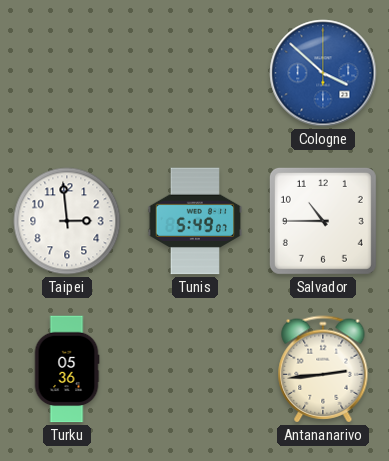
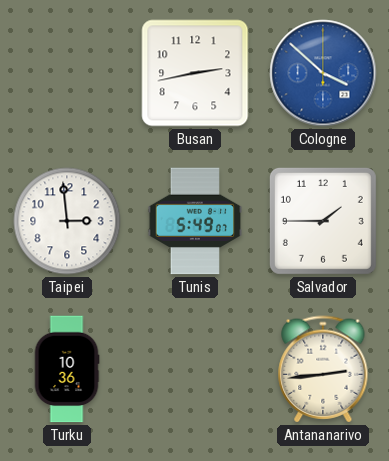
Busan: none -> 2:43 (195, 73)
Salvador: 10:45 -> 1:45 (323, 221)
Turku: 05:36 -> 10:36 (67, 369)
